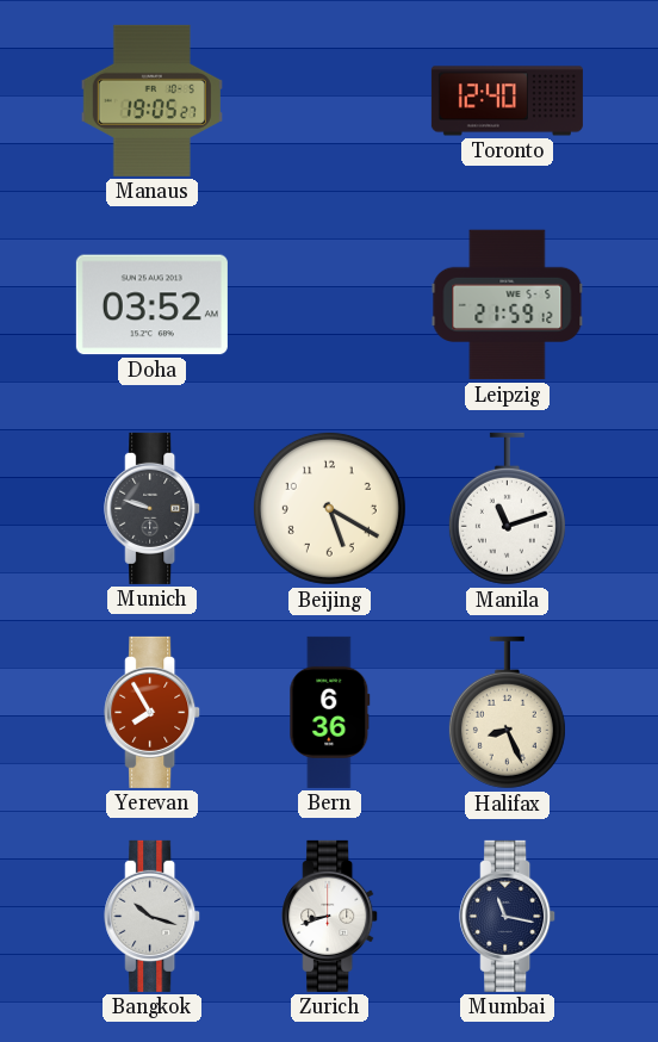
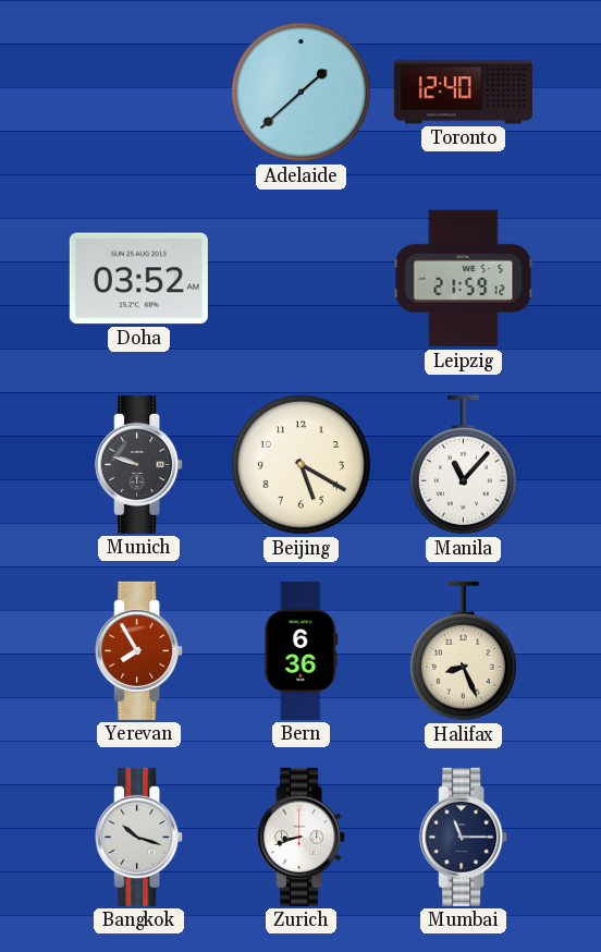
Manaus: 19:05 -> none (151, 100)
Adelaide: none -> 1:38 (300, 91)
Manila: 11:12 -> 11:07 (463, 465)
Mumbai: 11:17 -> 11:15 (464, 837)
